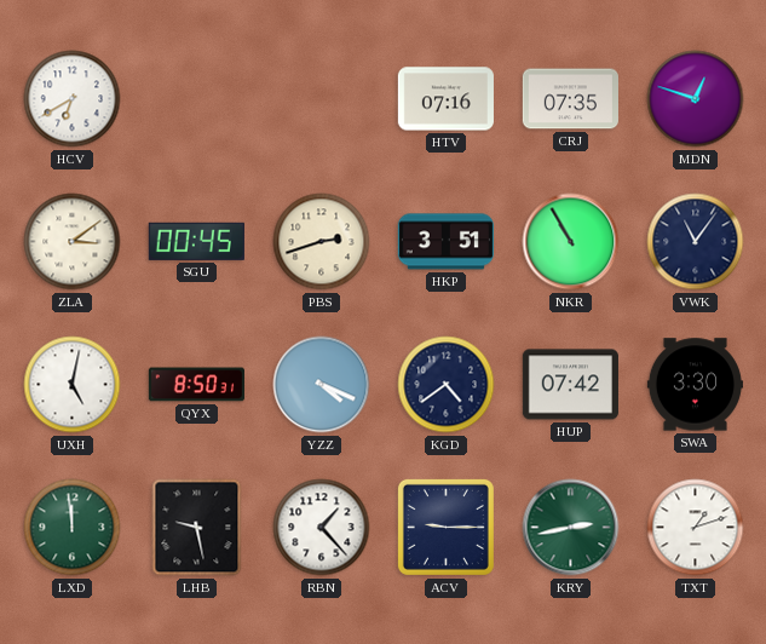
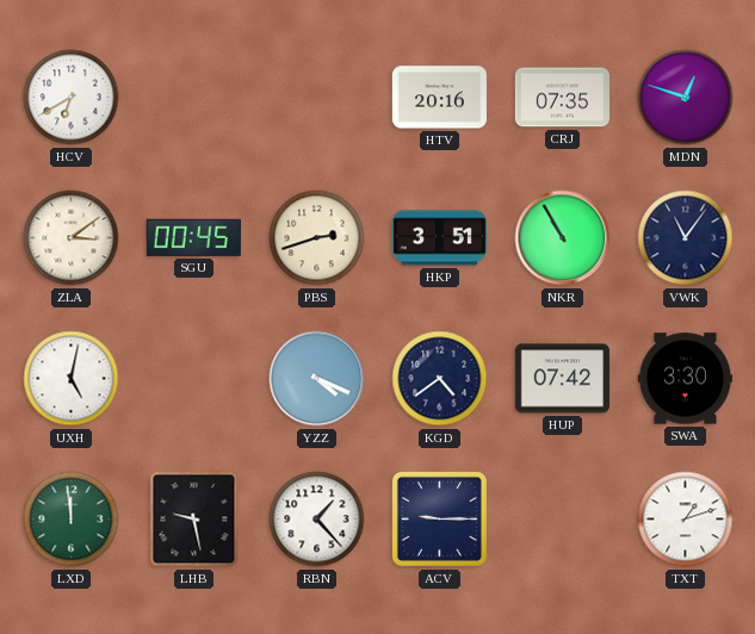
HTV: 07:16 -> 20:16 (439, 98)
QYX: 8:50 -> none (196, 385)
KRY: 2:43 -> none (571, 528)
